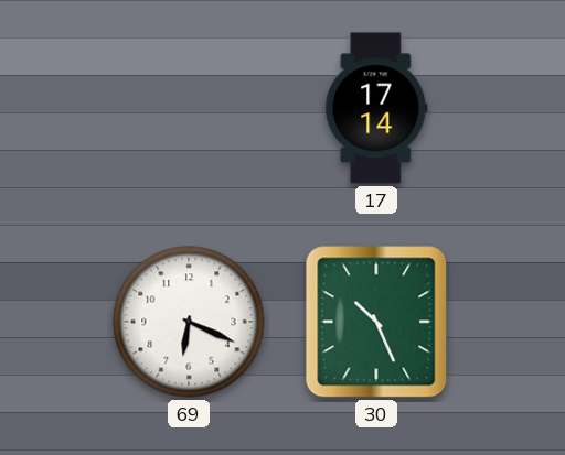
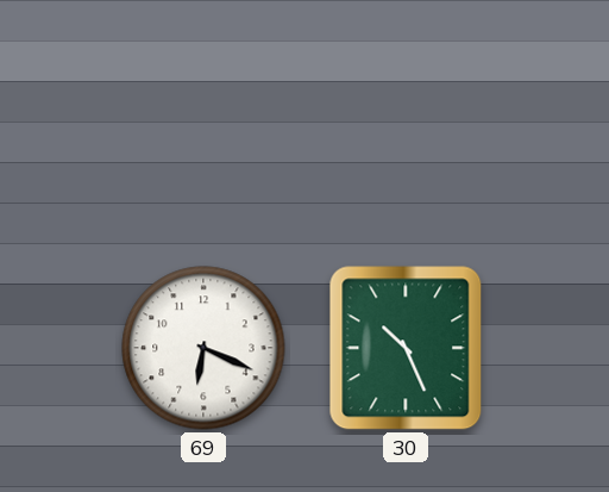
17: 17:14 -> none (376, 108)
